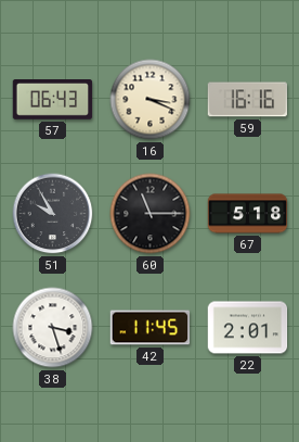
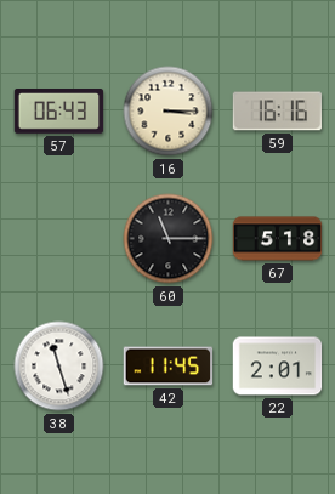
16: 3:19 -> 3:15 (169, 112)
51: 9:55 -> none (53, 214)
38: 3:27 -> 11:27 (59, 367)
